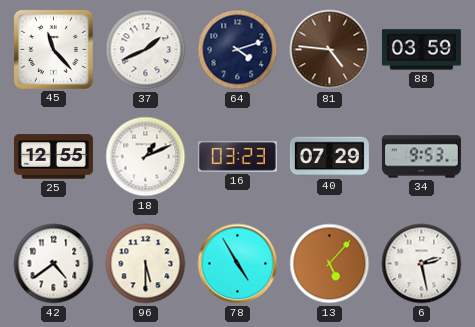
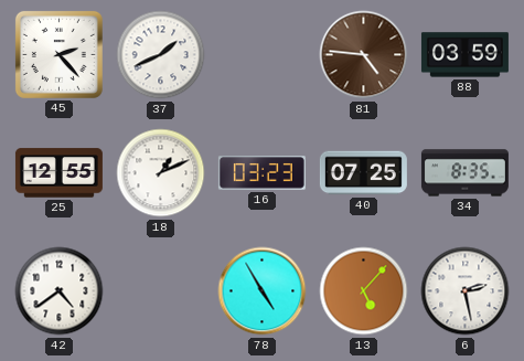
45: 11:23 -> 2:23 (58, 54)
64: 4:12 -> none (238, 50)
40: 07:29 -> 07:25 (363, 173)
34: 9:53 -> 8:35 (464, 173)
96: 5:30 -> none (146, 264)
